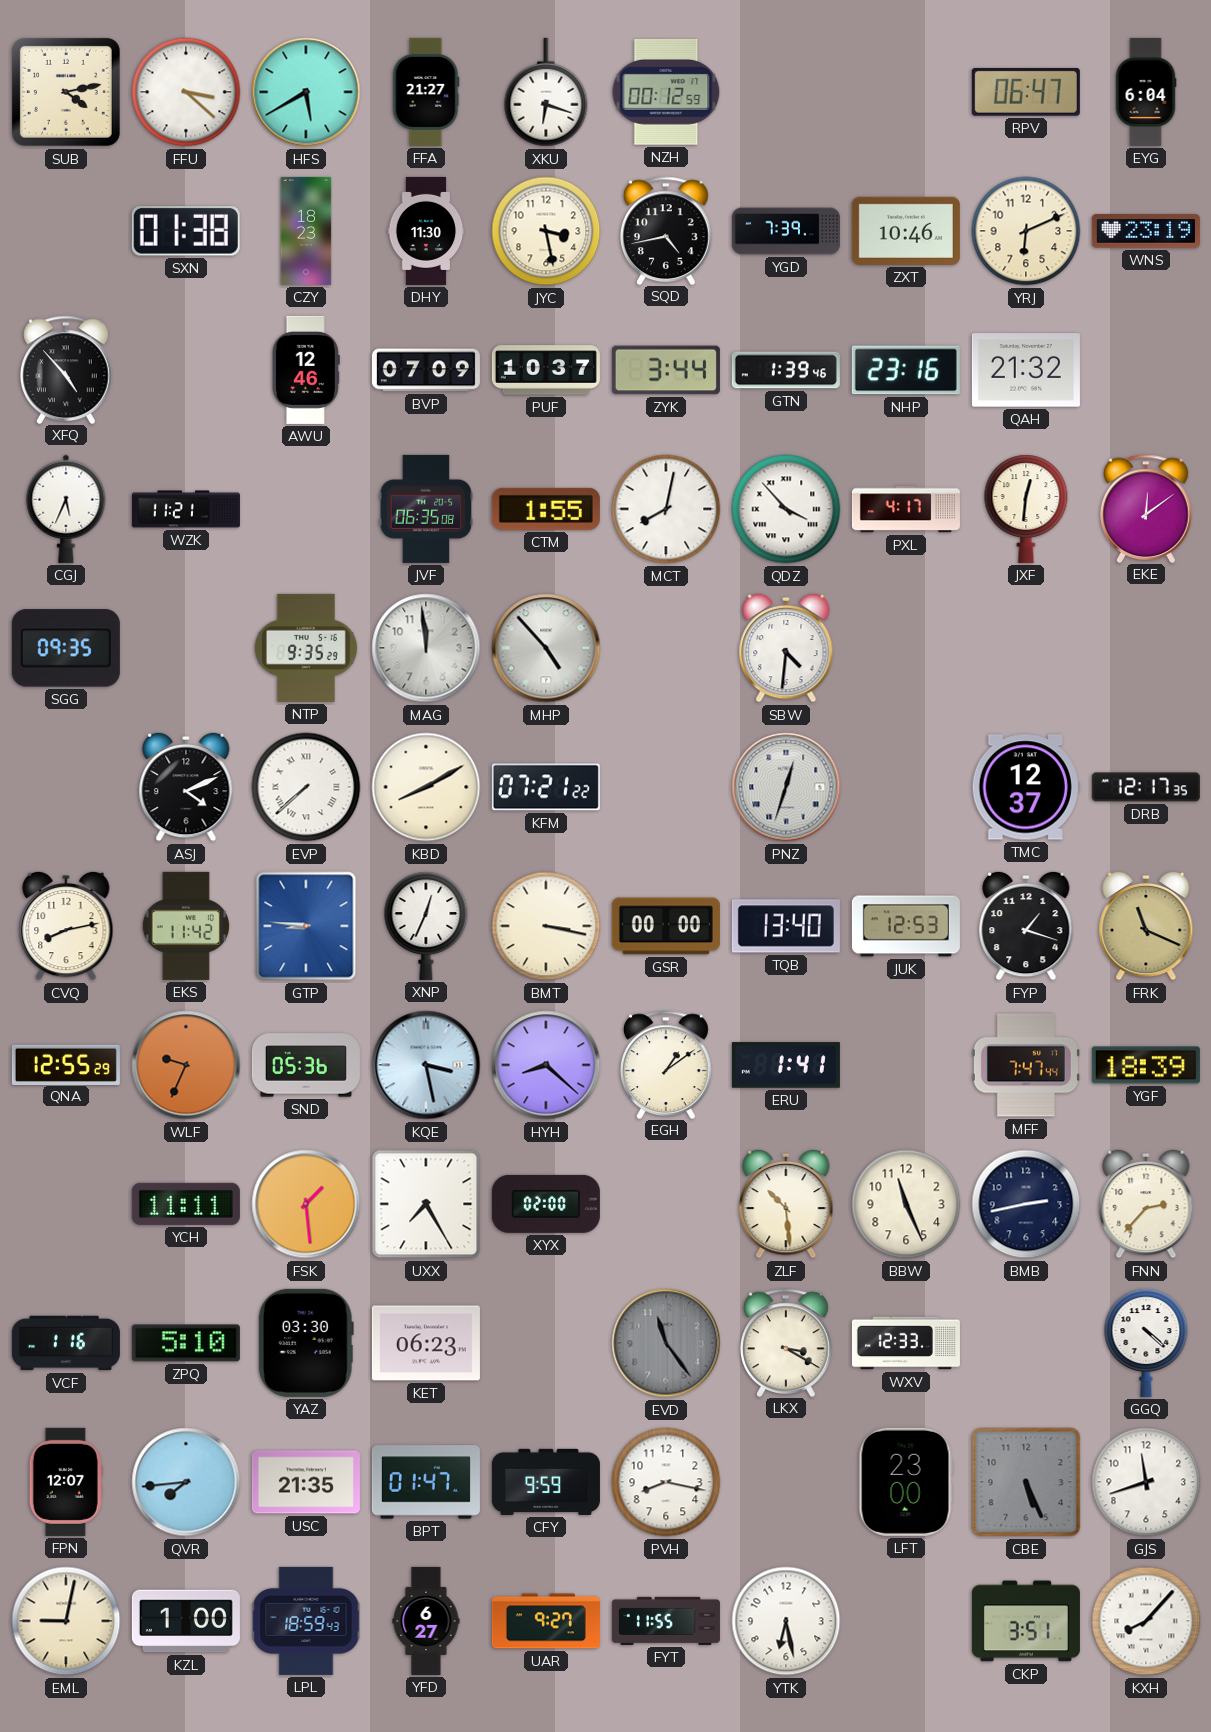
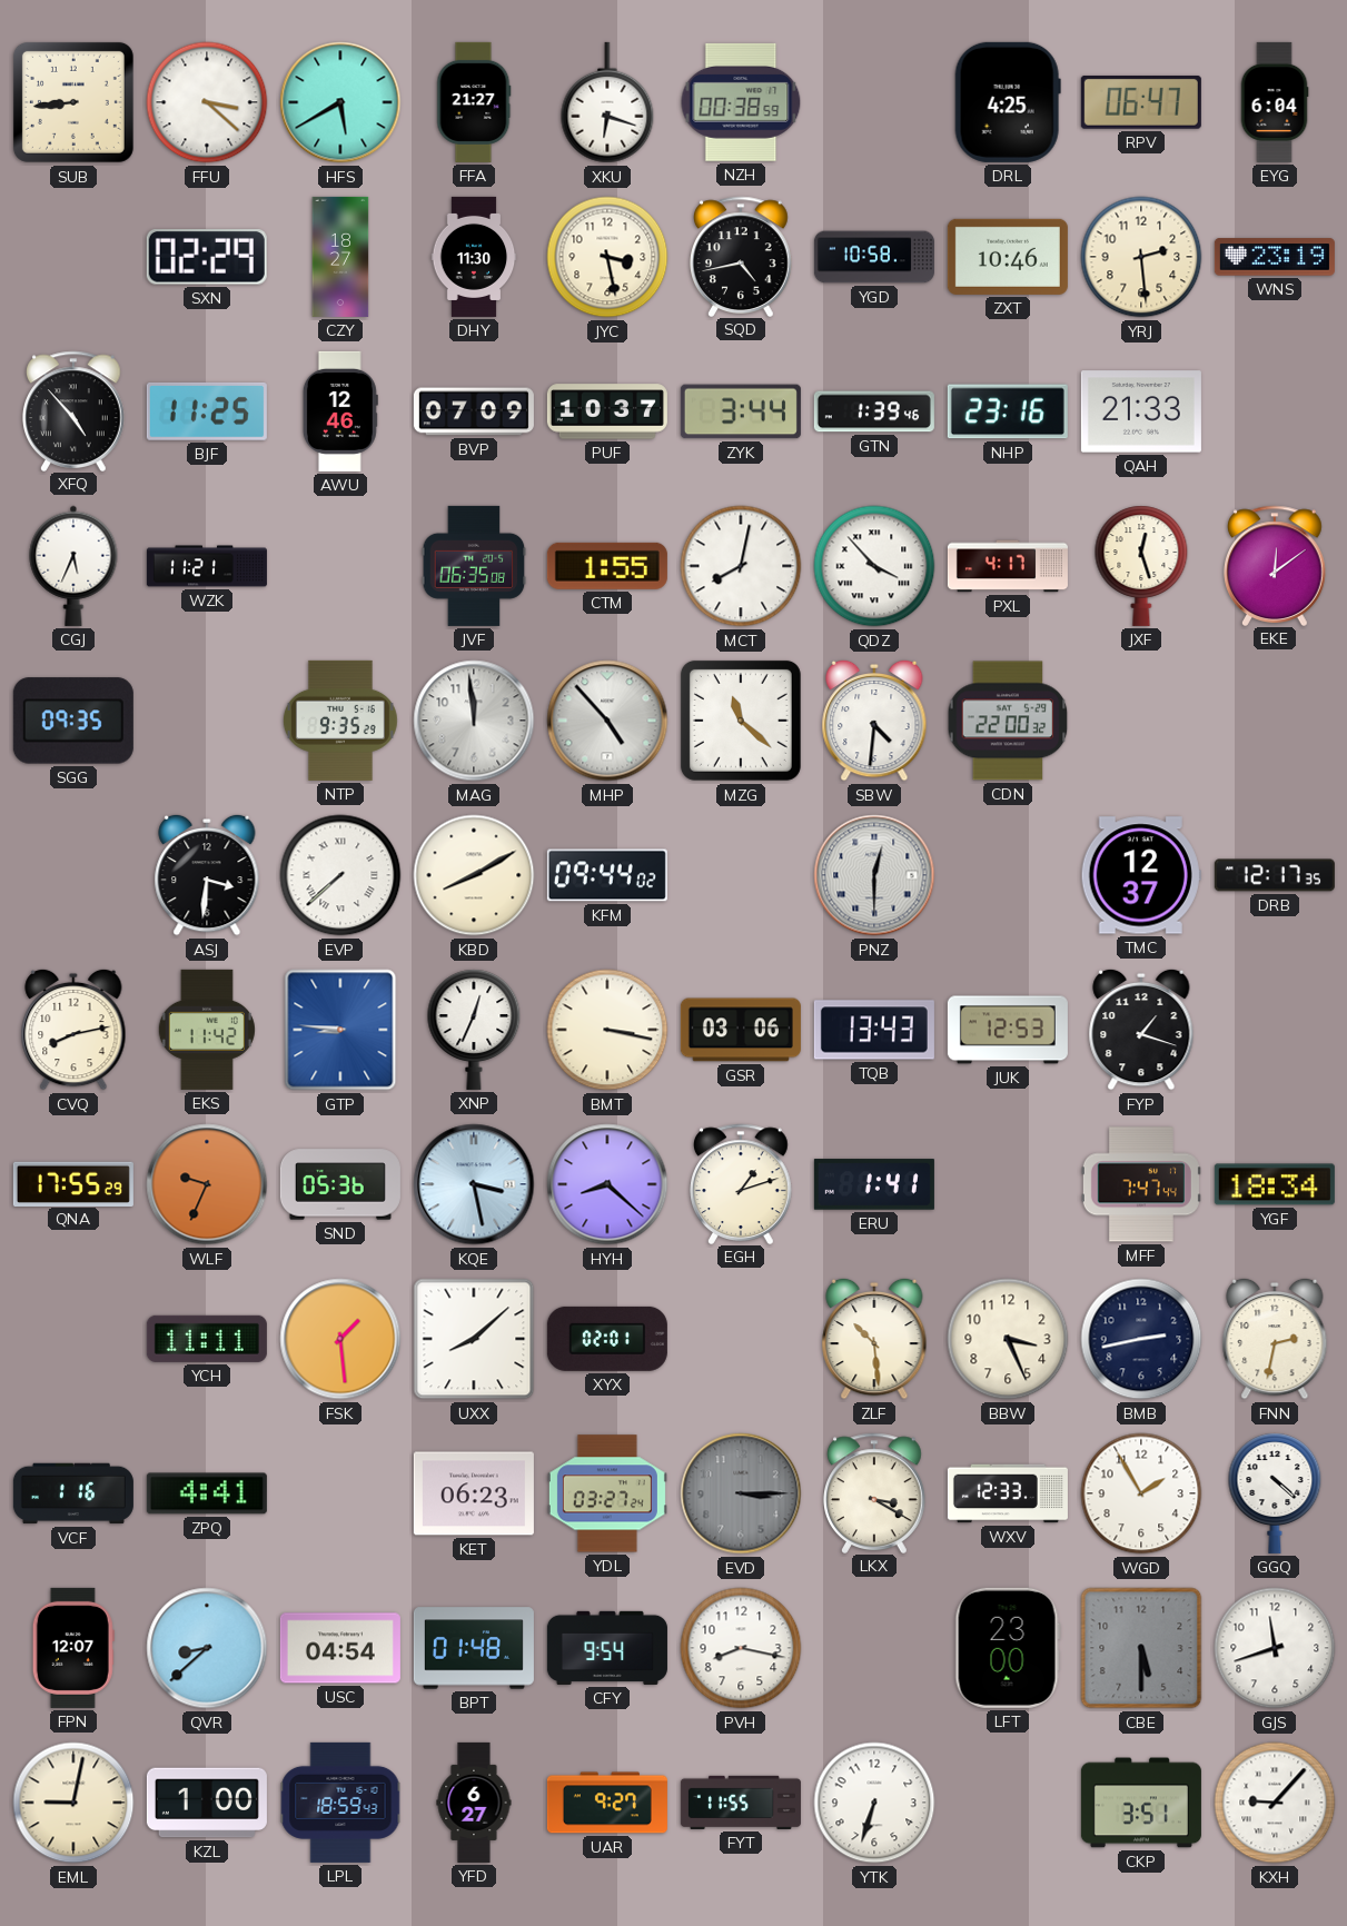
SUB: 4:13 -> 8:44 (73, 102)
NZH: 00:12 -> 00:38 (741, 102)
DRL: none -> 4:25 (1008, 102)
SXN: 01:38 -> 02:29 (207, 258)
CZY: 18:23 -> 18:27 (340, 257)
YGD: 7:39 -> 10:58 (874, 257)
YRJ: 6:11 -> 2:29 (1141, 257)
BJF: none -> 11:25 (207, 411)
QAH: 21:32 -> 21:33 (1141, 411)
JXF: 12:31 -> 12:27 (1141, 566)
MZG: none -> 11:22 (741, 721)
CDN: none -> 22:00 (1008, 721)
ASJ: 4:11 -> 3:31 (207, 875)
KFM: 07:21 -> 09:44 (607, 875)
PNZ: 12:33 -> 12:30 (874, 875)
GSR: 00:00 -> 03:06 (741, 1030)
TQB: 13:40 -> 13:43 (874, 1030)
FRK: 11:19 -> none (1146, 926)
QNA: 12:55 -> 17:55 (73, 1183)
EGH: 1:09 -> 1:12 (742, 1183)
YGF: 18:39 -> 18:34 (1275, 1184)
UXX: 7:25 -> 8:08 (474, 1339)
XYX: 02:00 -> 02:01 (607, 1339)
BBW: 11:26 -> 3:26 (1008, 1339)
FNN: 2:37 -> 2:32 (1275, 1339)
ZPQ: 5:10 -> 4:41 (207, 1493)
YAZ: 03:30 -> none (306, 1343)
YDL: none -> 03:27 (607, 1493)
EVD: 11:24 -> 3:15 (741, 1493)
WGD: none -> 1:55 (1141, 1493)
QVR: 7:44 -> 8:38 (207, 1648)
USC: 21:35 -> 04:54 (340, 1648)
BPT: 01:47 -> 01:48 (474, 1648)
CFY: 9:59 -> 9:54 (607, 1648)
CBE: 5:26 -> 5:30 (1141, 1648)
YTK: 6:28 -> 6:33 (874, 1803)
KXH: 8:07 -> 9:07 (1275, 1803)
